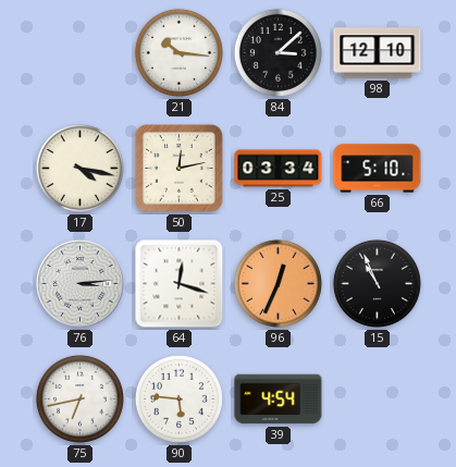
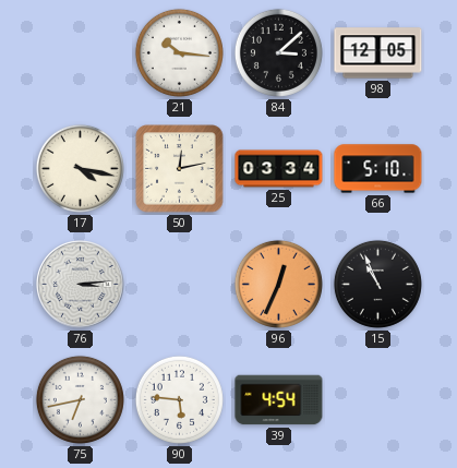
98: 12:10 -> 12:05 (378, 53)
64: 12:18 -> none (180, 284)
